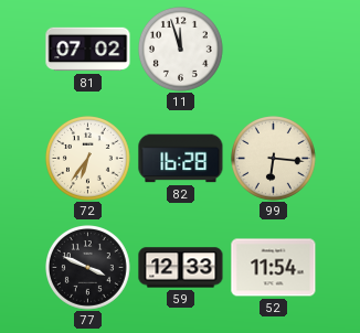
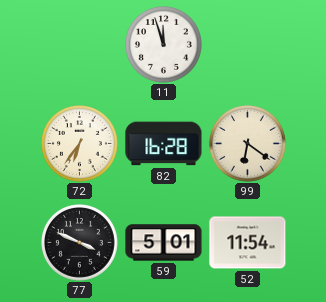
81: 07:02 -> none (88, 50)
99: 6:16 -> 6:21 (248, 144)
59: 12:33 -> 5:01 (164, 243)
